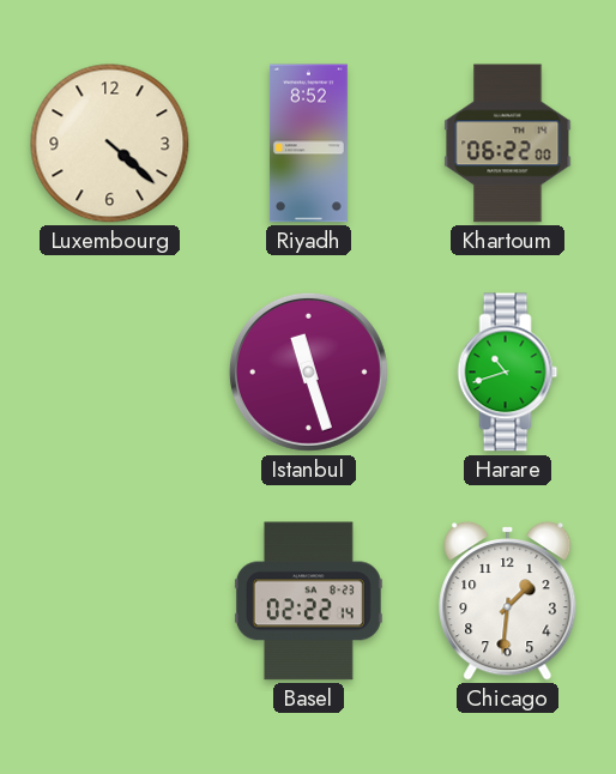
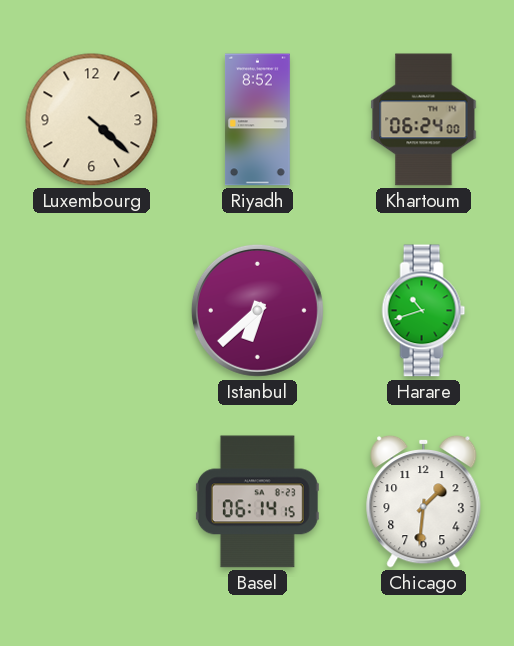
Khartoum: 06:22 -> 06:24 (424, 120)
Istanbul: 11:27 -> 6:38 (257, 310)
Basel: 02:22 -> 06:14 (257, 502)
